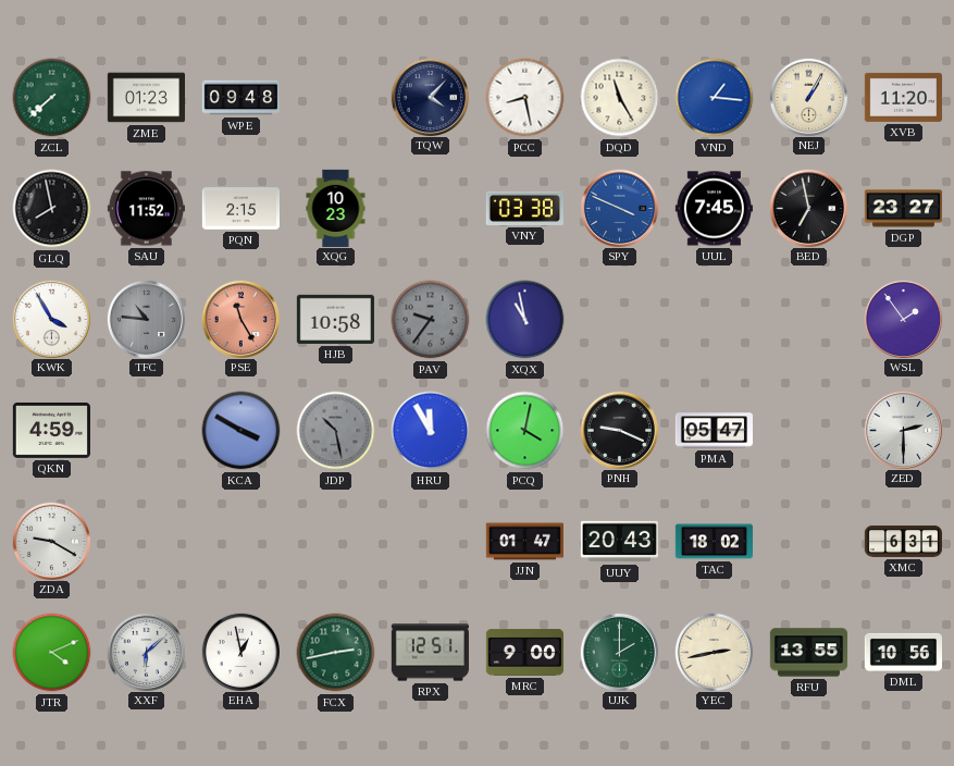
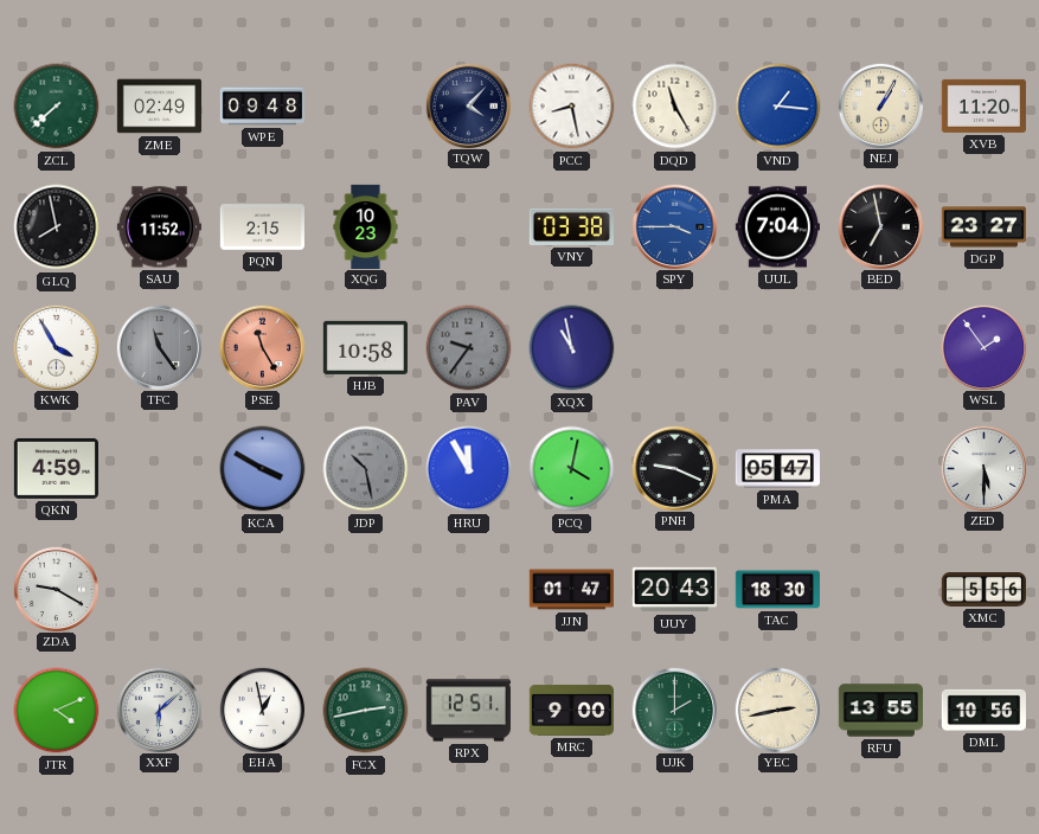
ZME: 01:23 -> 02:49 (159, 107)
SPY: 3:49 -> 3:45 (674, 226)
UUL: 7:45 -> 7:04 (777, 227)
TFC: 10:46 -> 11:24 (159, 347)
ZED: 2:30 -> 5:30 (983, 468)
TAC: 18:02 -> 18:30 (777, 590)
XMC: 6:31 -> 5:56 (983, 590)
